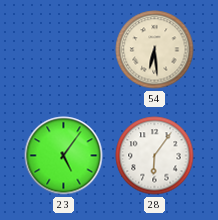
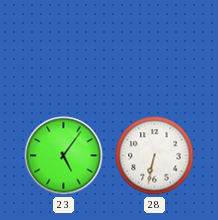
54: 6:29 -> none (155, 50)
28: 6:06 -> 6:32 (155, 156)
